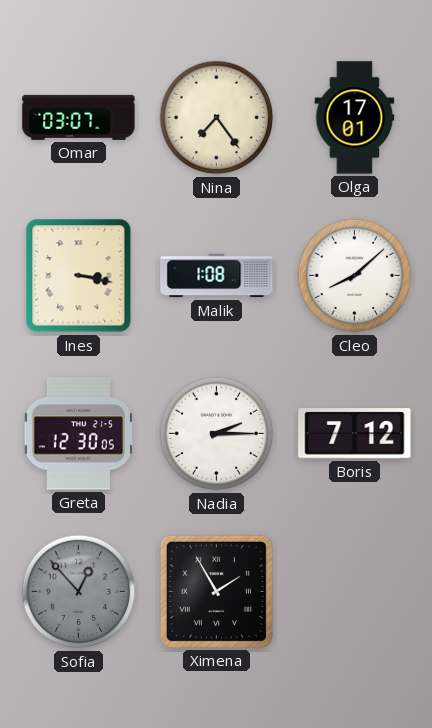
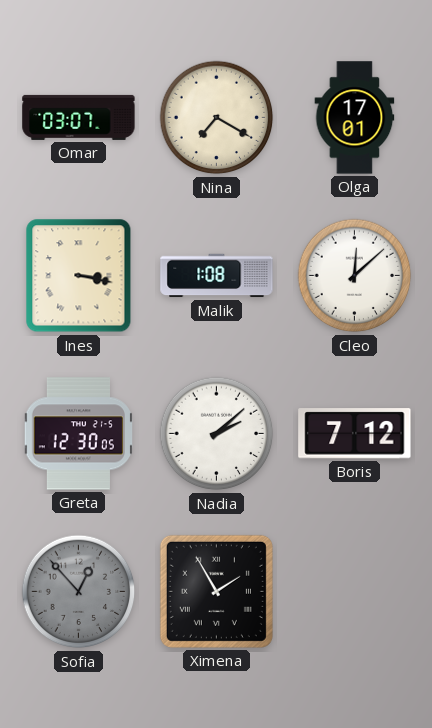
Nina: 7:24 -> 7:20 (217, 118)
Cleo: 8:08 -> 12:08 (355, 276)
Nadia: 2:15 -> 2:08 (217, 434)
